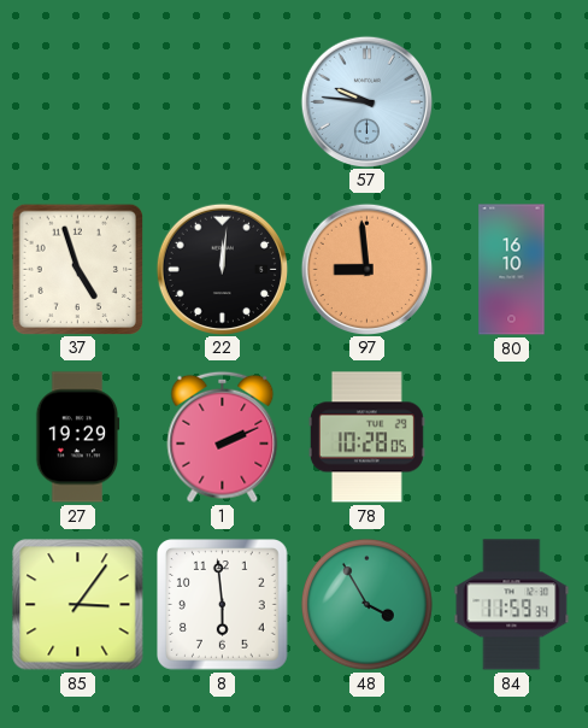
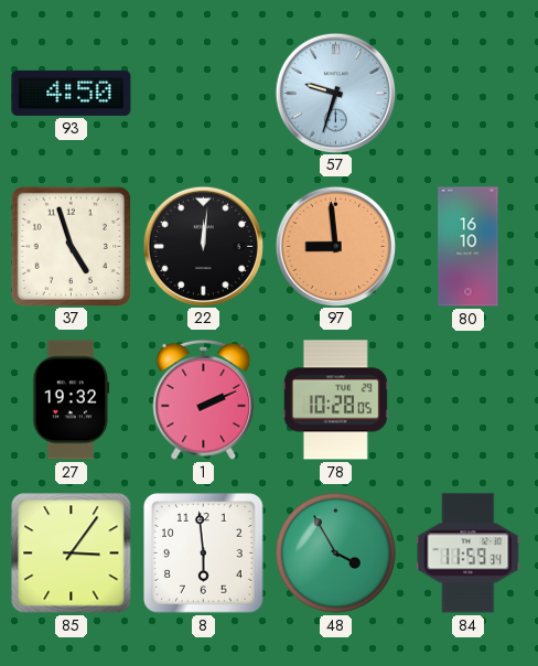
93: none -> 4:50 (72, 93)
57: 9:46 -> 9:33 (335, 93)
27: 19:29 -> 19:32 (72, 400)
